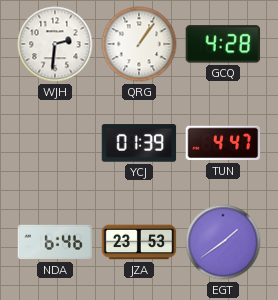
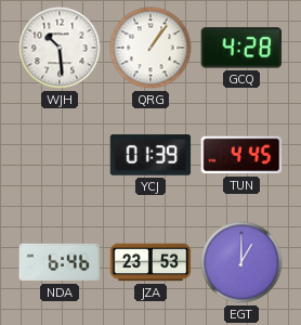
WJH: 2:31 -> 10:29 (60, 48)
TUN: 4:47 -> 4:45 (241, 155)
EGT: 1:39 -> 1:00 (241, 262)
